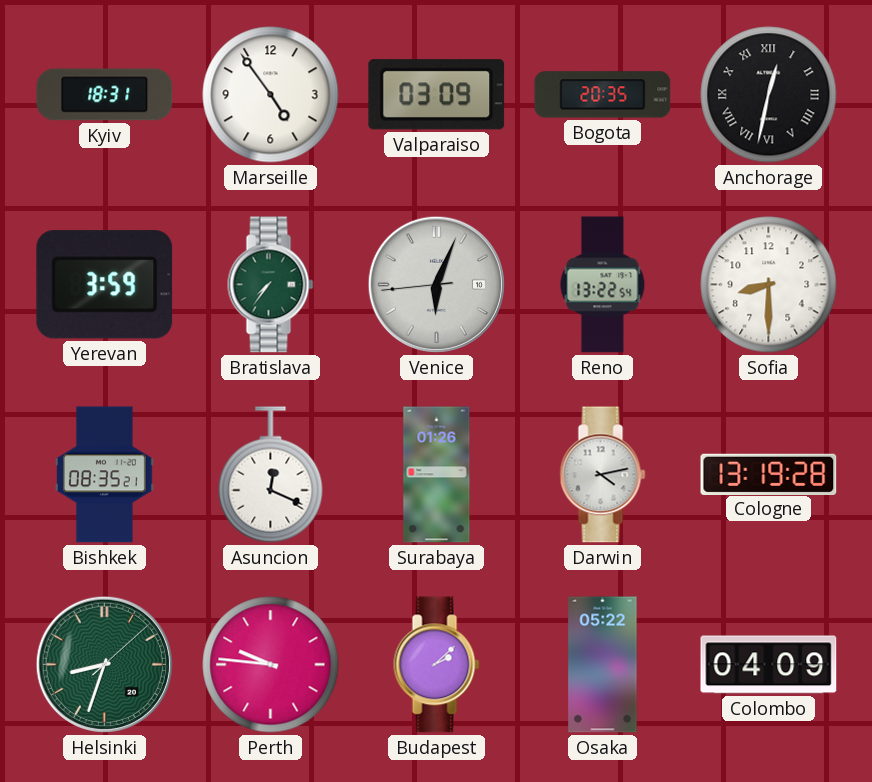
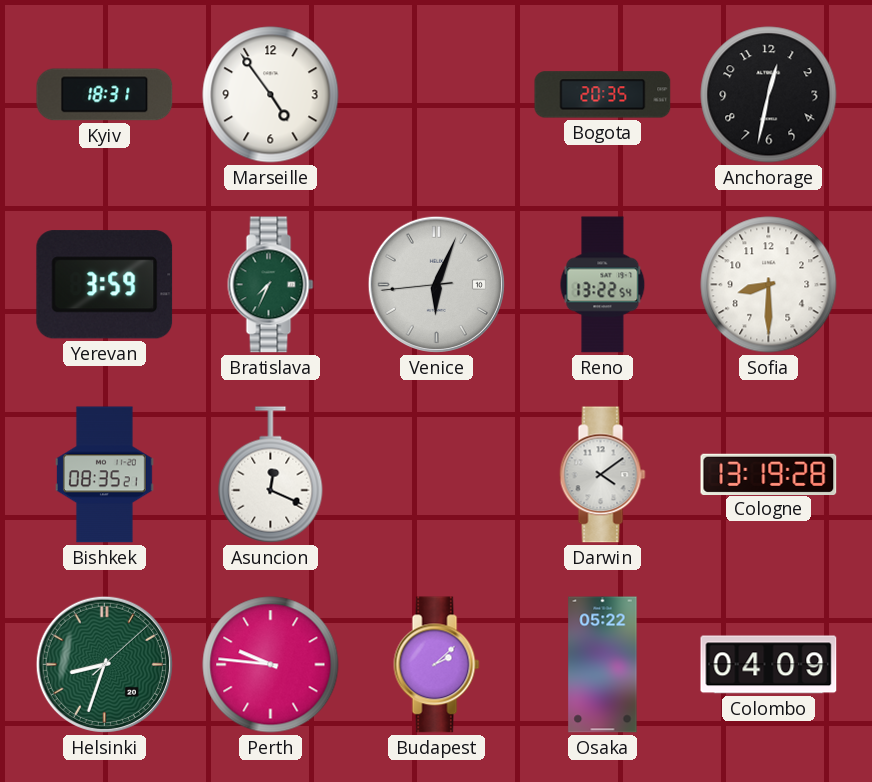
Valparaiso: 03:09 -> none (437, 95)
Anchorage numerals: Roman -> Arabic (769, 95)
Bratislava: 7:36 -> 7:34 (271, 285)
Surabaya: 01:26 -> none (437, 475)
Darwin: 4:13 -> 4:09 (603, 475)
